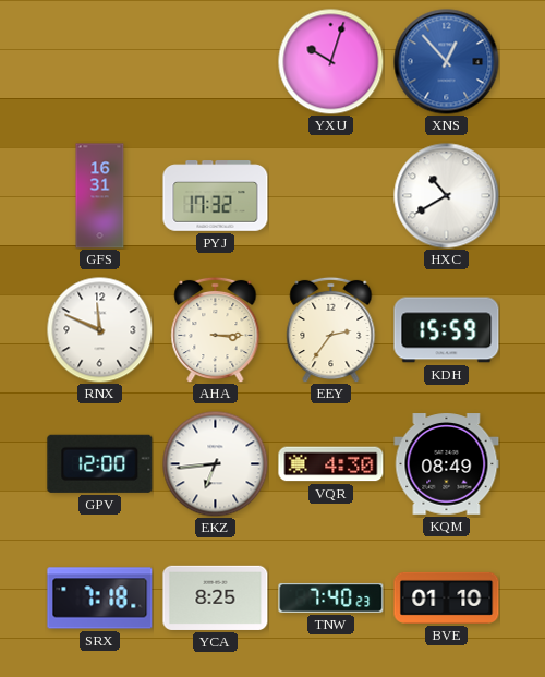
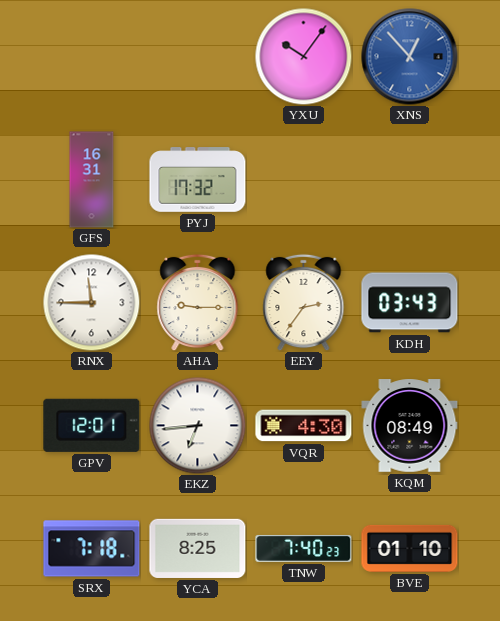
YXU: 10:03 -> 10:06 (303, 56)
HXC: 10:40 -> none (447, 196)
RNX: 11:49 -> 11:45 (91, 302)
AHA: 3:15 -> 9:15 (198, 302)
KDH: 15:59 -> 03:43 (410, 303)
GPV: 12:00 -> 12:01 (92, 425)
